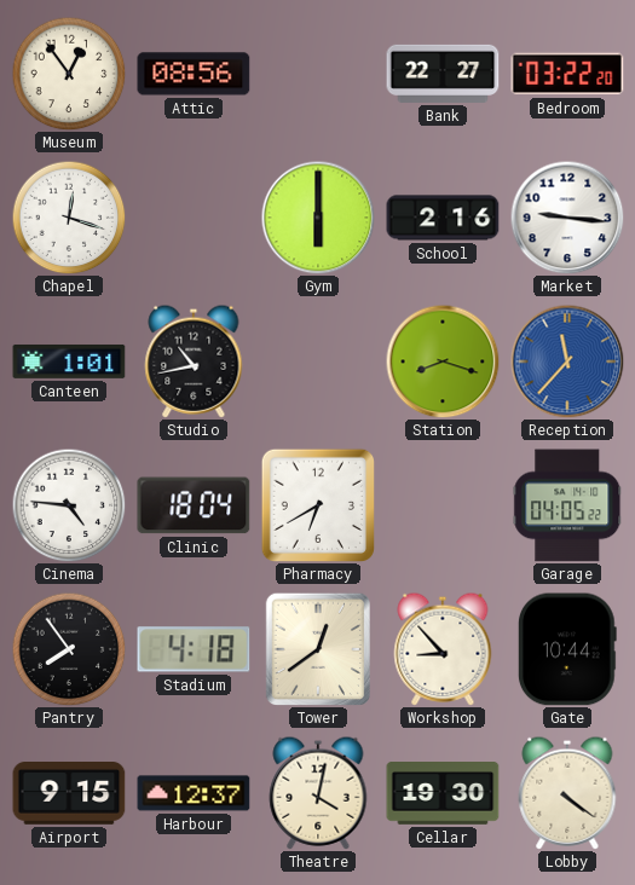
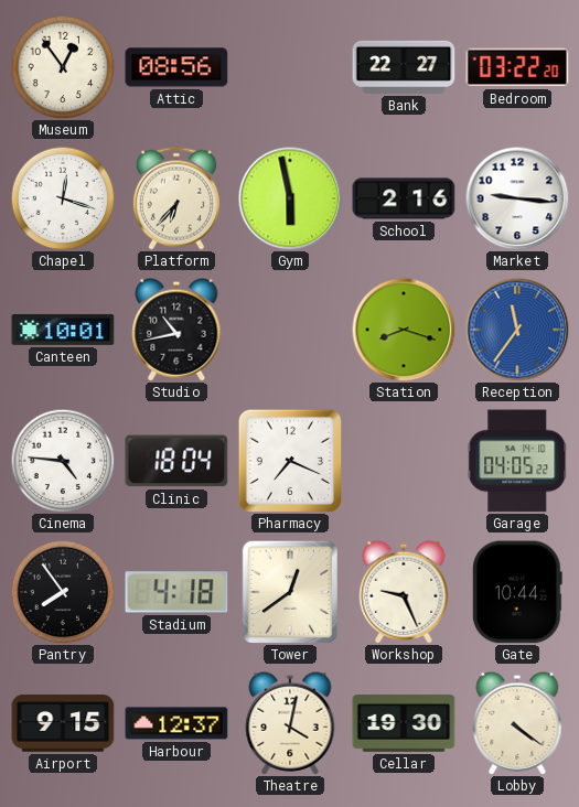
Platform: none -> 6:37 (176, 198)
Gym: 6:00 -> 5:58 (290, 198)
Canteen: 1:01 -> 10:01 (63, 330)
Reception: 11:37 -> 11:36 (517, 330)
Pharmacy: 6:40 -> 7:19 (289, 460)
Workshop: 8:53 -> 9:26 (404, 592)
